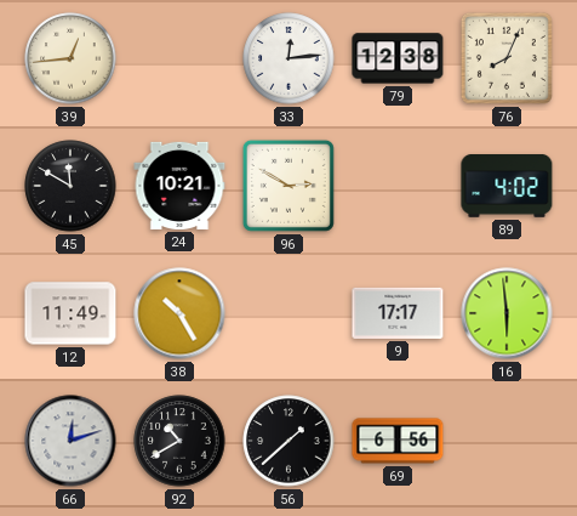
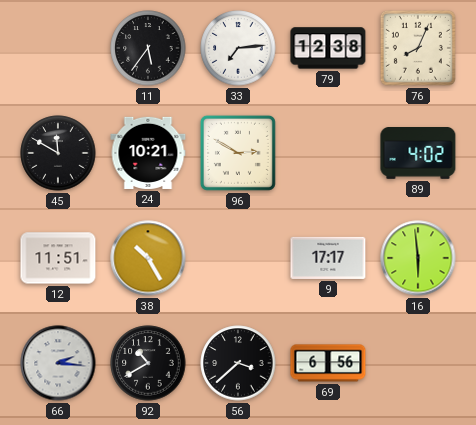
39: 12:44 -> none (70, 58)
11: none -> 5:36 (148, 48)
33: 12:14 -> 7:14 (238, 48)
12: 11:49 -> 11:51 (58, 258)
66: 12:12 -> 2:16 (58, 363)
56: 1:38 -> 3:38 (238, 363)
